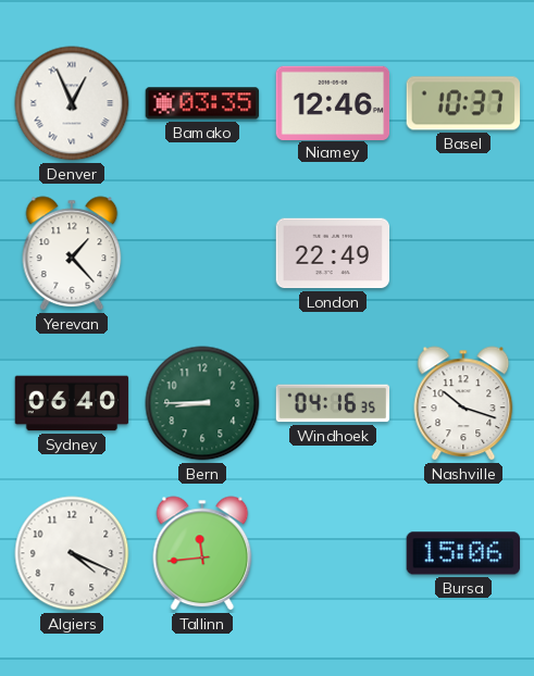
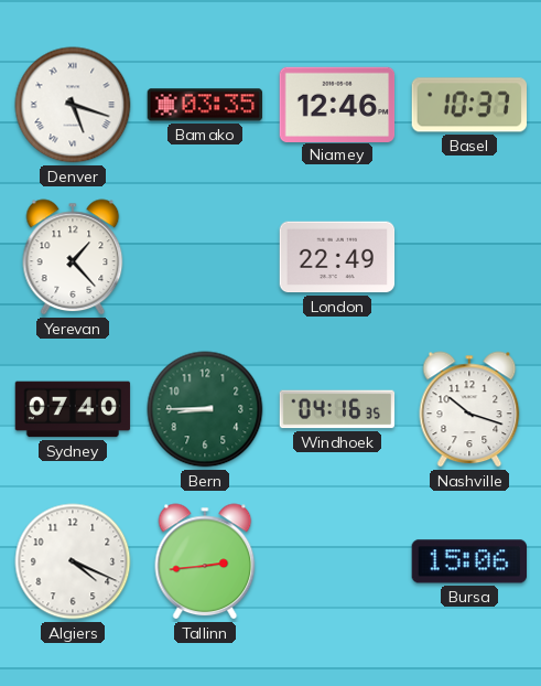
Denver: 12:56 -> 5:18 (73, 105)
Sydney: 06:40 -> 07:40 (73, 409)
Tallinn: 11:44 -> 2:44 (205, 561)
